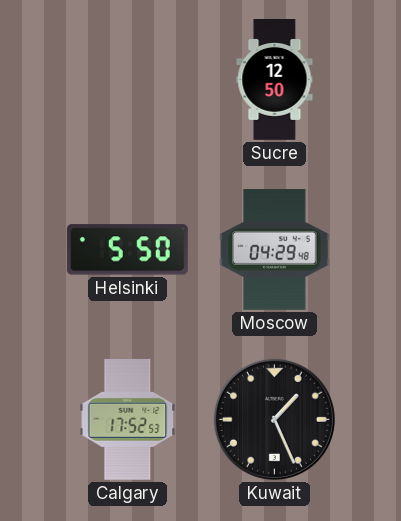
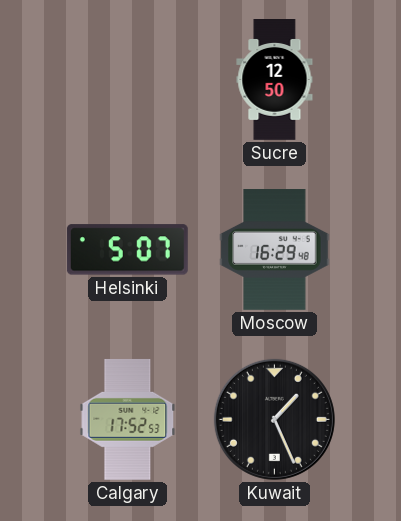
Helsinki: 5:50 -> 5:07 (127, 250)
Moscow: 04:29 -> 16:29 (275, 250)
